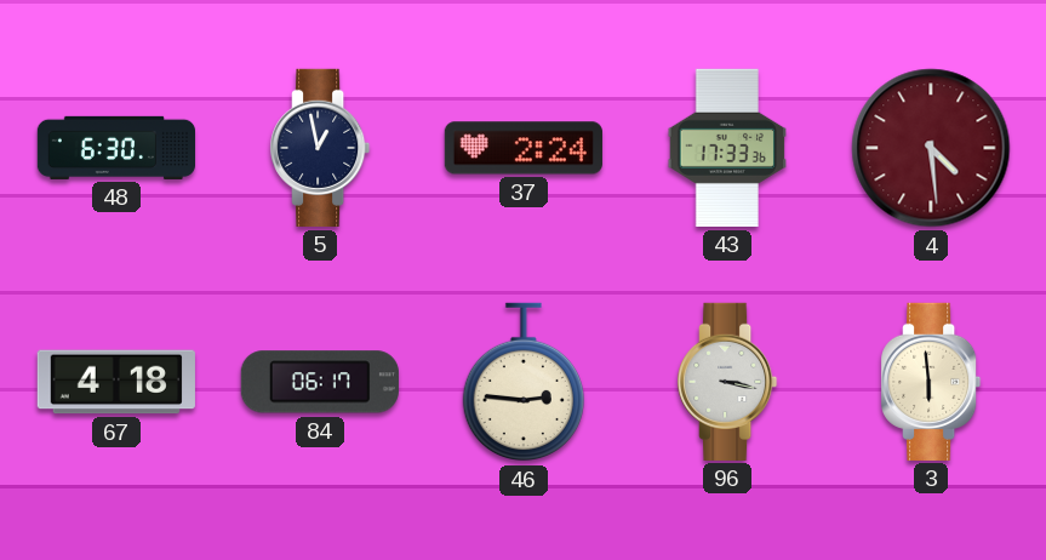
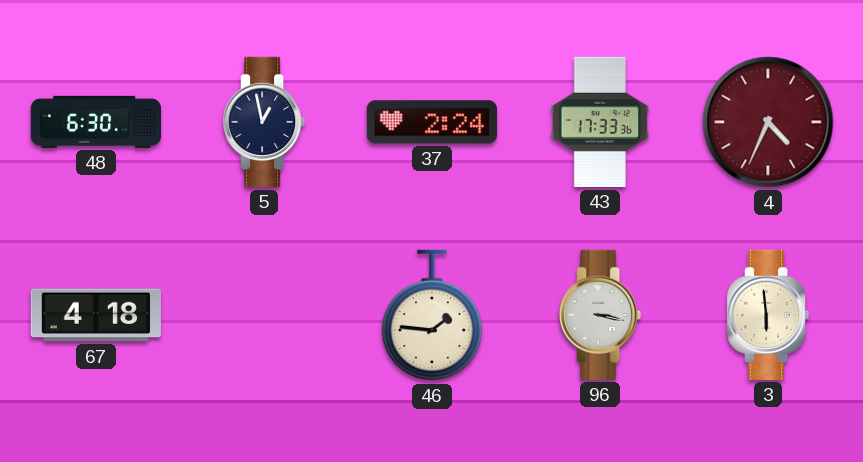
4: 4:29 -> 4:34 (768, 122)
84: 06:17 -> none (320, 382)
46: 2:46 -> 1:46 (432, 315)
